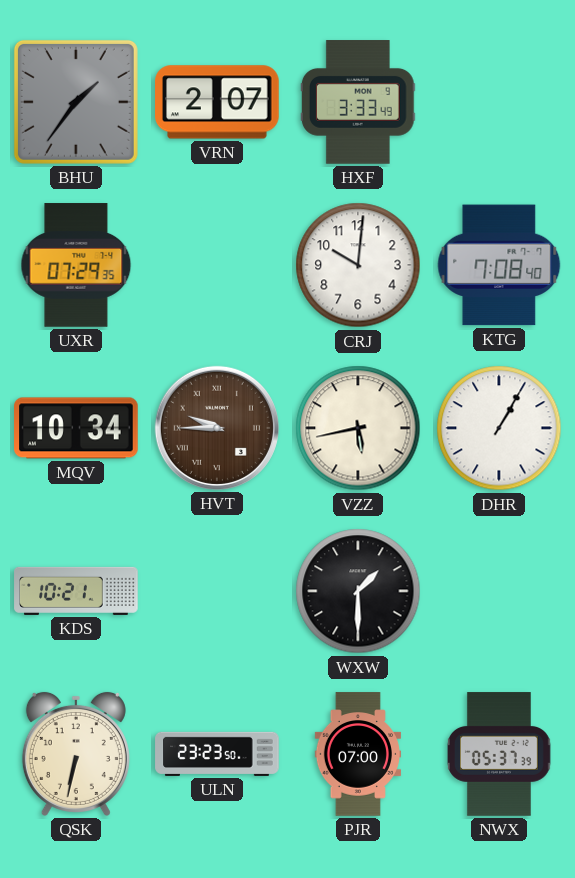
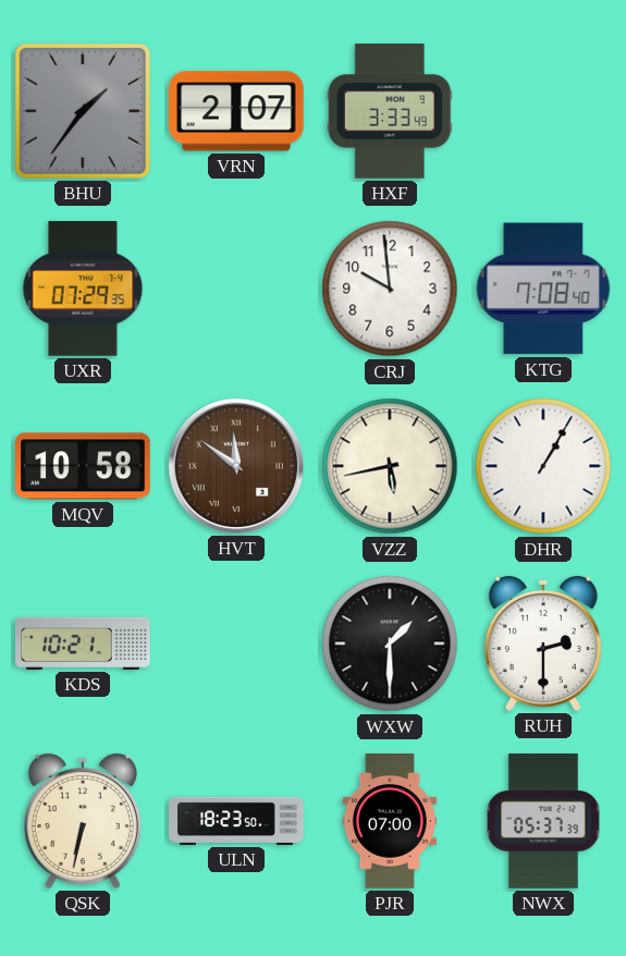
CRJ: 10:01 -> 9:59 (390, 289)
MQV: 10:34 -> 10:58 (83, 466)
HVT: 9:45 -> 11:51 (236, 466)
RUH: none -> 2:30 (543, 644)
ULN: 23:23 -> 18:23 (236, 821)
